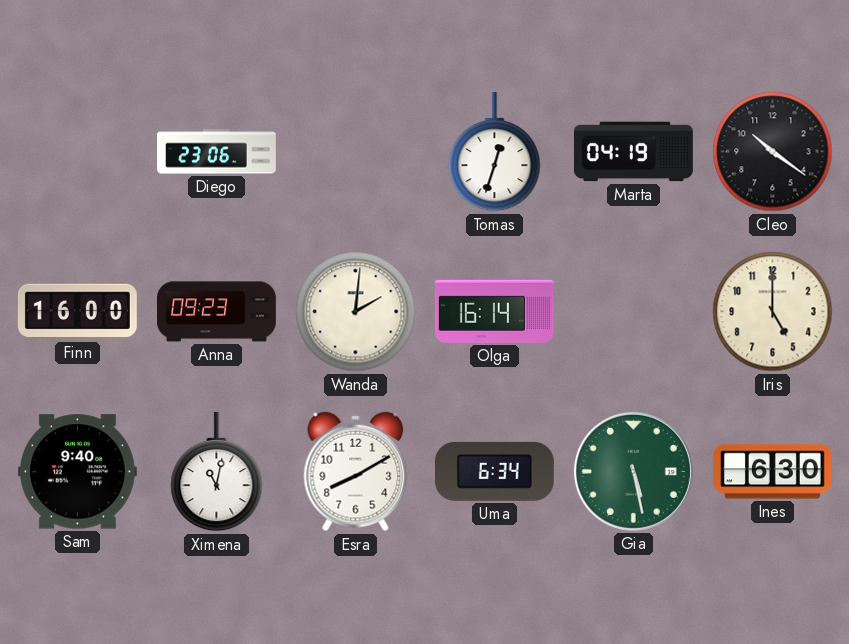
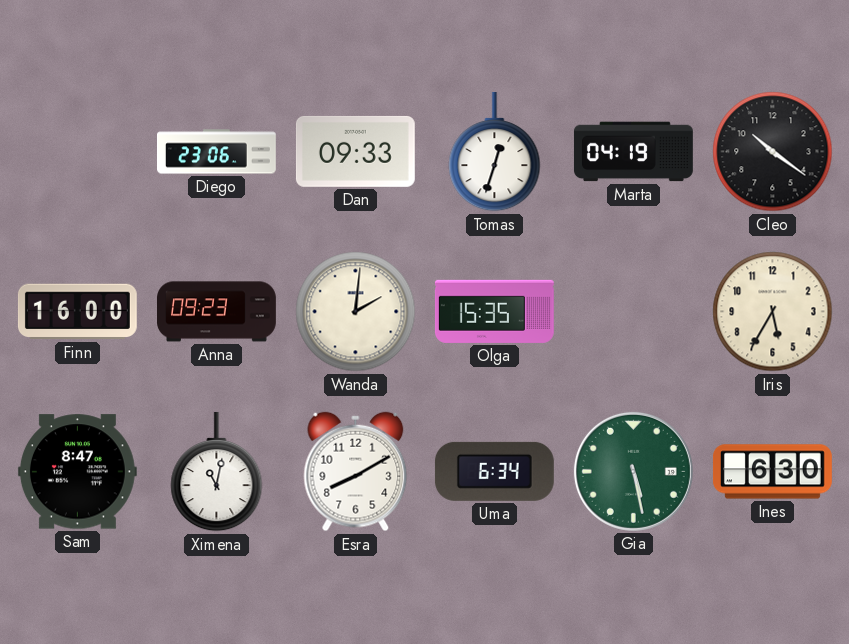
Dan: none -> 09:33 (355, 151)
Olga: 16:14 -> 15:35 (494, 311)
Iris: 5:00 -> 5:35 (773, 312)
Sam: 9:40 -> 8:47 (77, 472)
